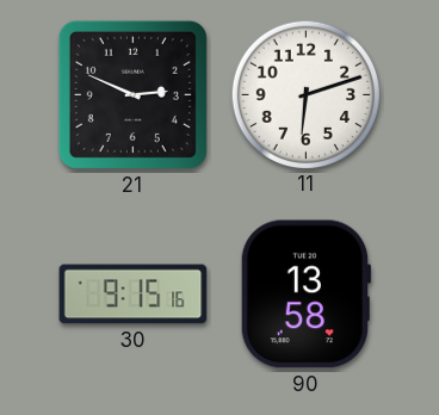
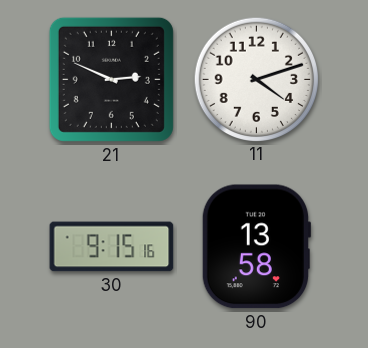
11: 6:12 -> 4:12 (256, 79)
